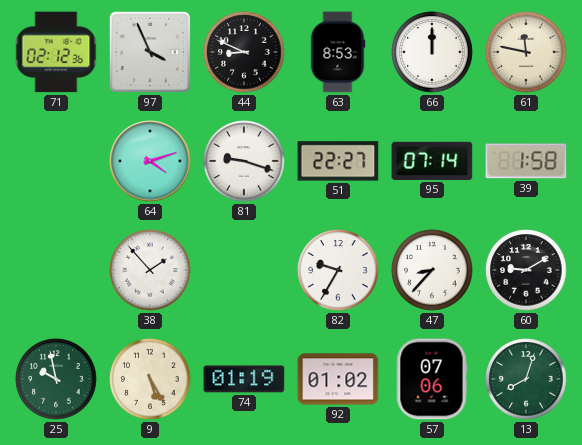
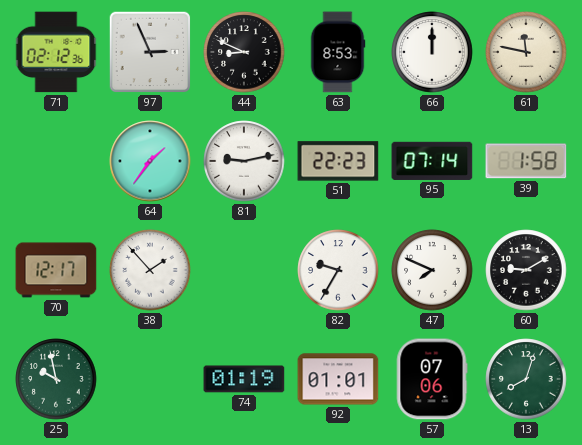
97: 3:56 -> 2:56 (150, 52)
64: 4:12 -> 1:36 (150, 161)
81: 9:18 -> 9:13 (244, 161)
51: 22:27 -> 22:23 (338, 161)
70: none -> 12:17 (56, 270)
47: 8:37 -> 7:49 (432, 270)
9: 5:25 -> none (150, 379)
92: 01:02 -> 01:01 (338, 379)
